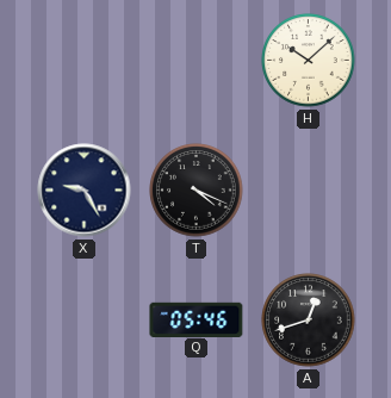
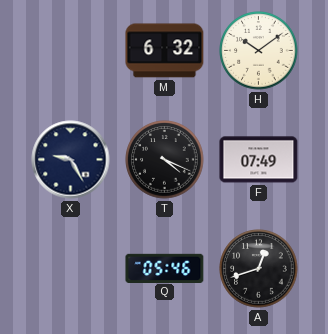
M: none -> 6:32 (165, 51)
H: 10:08 -> 10:09 (259, 51)
F: none -> 07:49 (259, 160)
